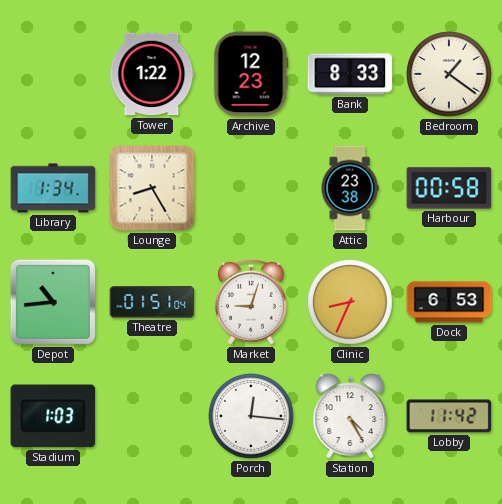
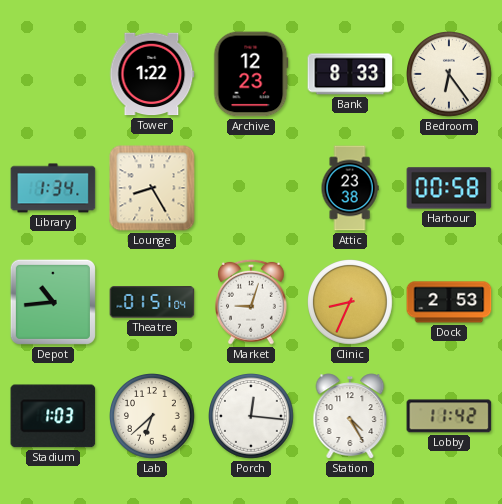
Bedroom: 1:21 -> 6:24 (450, 75)
Dock: 6:53 -> 2:53 (449, 302)
Lab: none -> 6:38 (153, 417)
